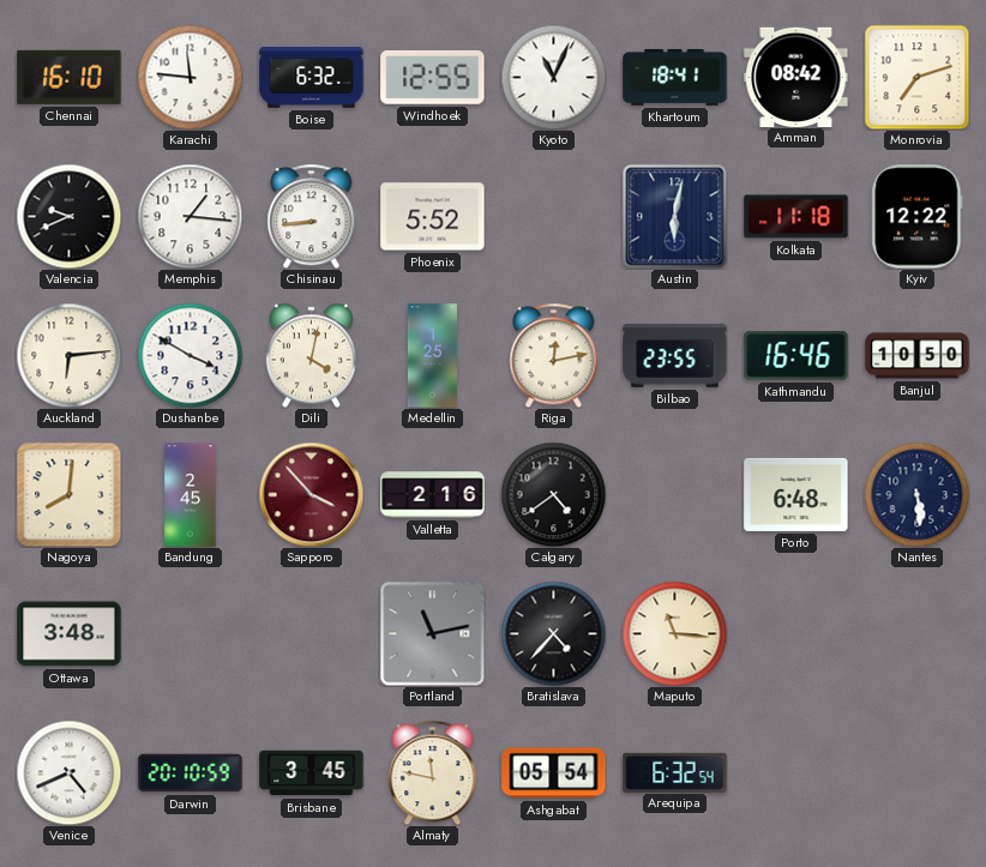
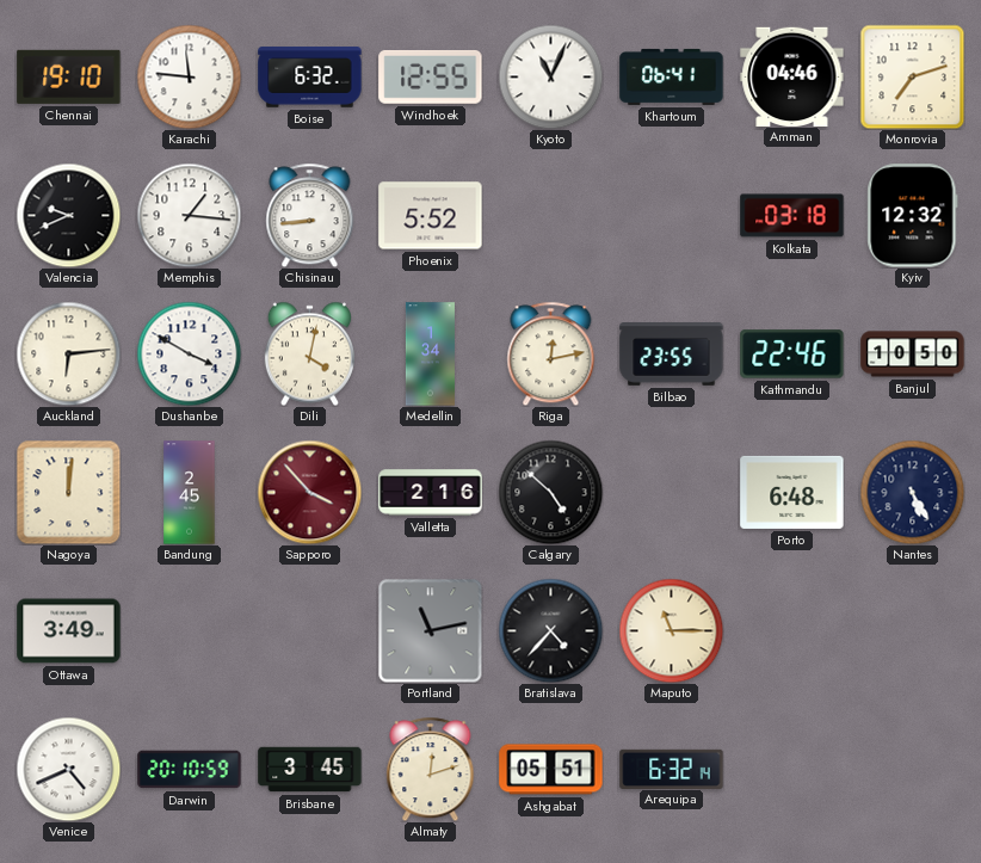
Chennai: 16:10 -> 19:10 (69, 76)
Khartoum: 18:41 -> 06:41 (672, 76)
Amman: 08:42 -> 04:46 (792, 76)
Austin: 6:02 -> none (674, 216)
Kolkata: 11:18 -> 03:18 (792, 216)
Kyiv: 12:22 -> 12:32 (913, 216)
Medellin: 1:25 -> 1:34 (430, 355)
Kathmandu: 16:46 -> 22:46 (792, 355)
Nagoya: 8:01 -> 12:01 (68, 492)
Calgary: 4:39 -> 4:52 (550, 492)
Nantes: 5:29 -> 5:25 (912, 492)
Ottawa: 3:48 -> 3:49 (69, 631)
Maputo: 11:16 -> 11:15 (671, 630)
Almaty: 11:47 -> 12:12 (431, 769)
Ashgabat: 05:54 -> 05:51 (551, 770)
Arequipa: 6:32:54 -> 6:32:14 (672, 769)
